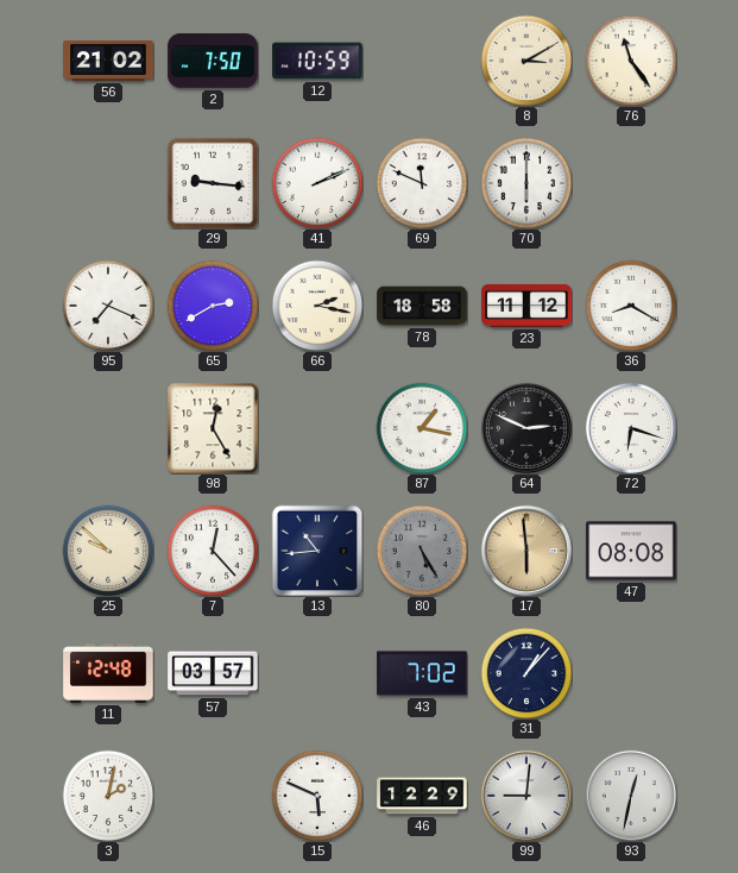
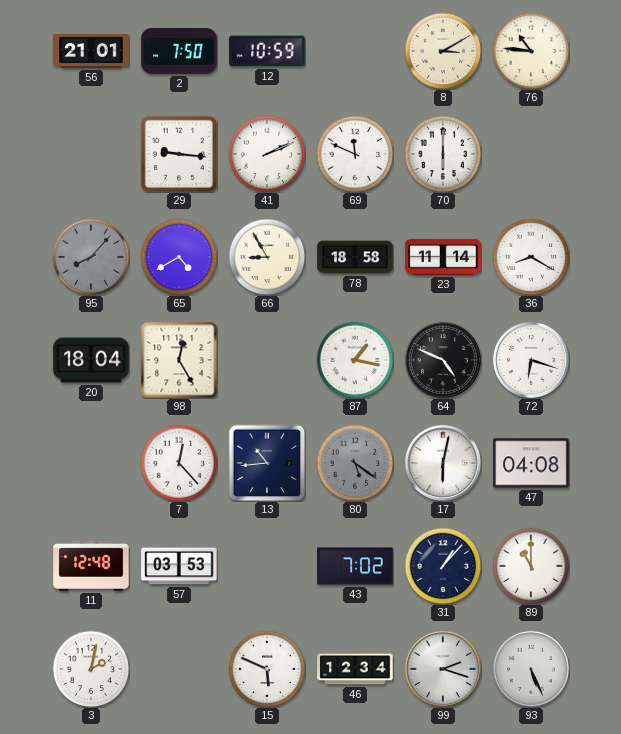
56: 21:02 -> 21:01 (91, 51)
76: 11:24 -> 10:46 (531, 51)
95: 7:19 -> 8:07 (91, 257)
95 dial: white -> grey (91, 257)
65: 2:40 -> 4:40 (179, 257)
66: 2:17 -> 8:55 (267, 257)
23: 11:12 -> 11:14 (443, 257)
20: none -> 18:04 (91, 360)
64: 2:49 -> 4:49 (443, 360)
25: 9:52 -> none (108, 551)
80: 5:25 -> 5:21 (355, 463)
17: 5:59 -> 6:02 (443, 463)
17 dial: champagne -> white (443, 463)
47: 08:08 -> 04:08 (531, 463)
57: 03:57 -> 03:53 (179, 566)
89: none -> 11:00 (531, 566)
46: 12:29 -> 12:34 (355, 669)
99: 9:01 -> 2:18 (443, 669)
93: 12:32 -> 5:26 (531, 669)
